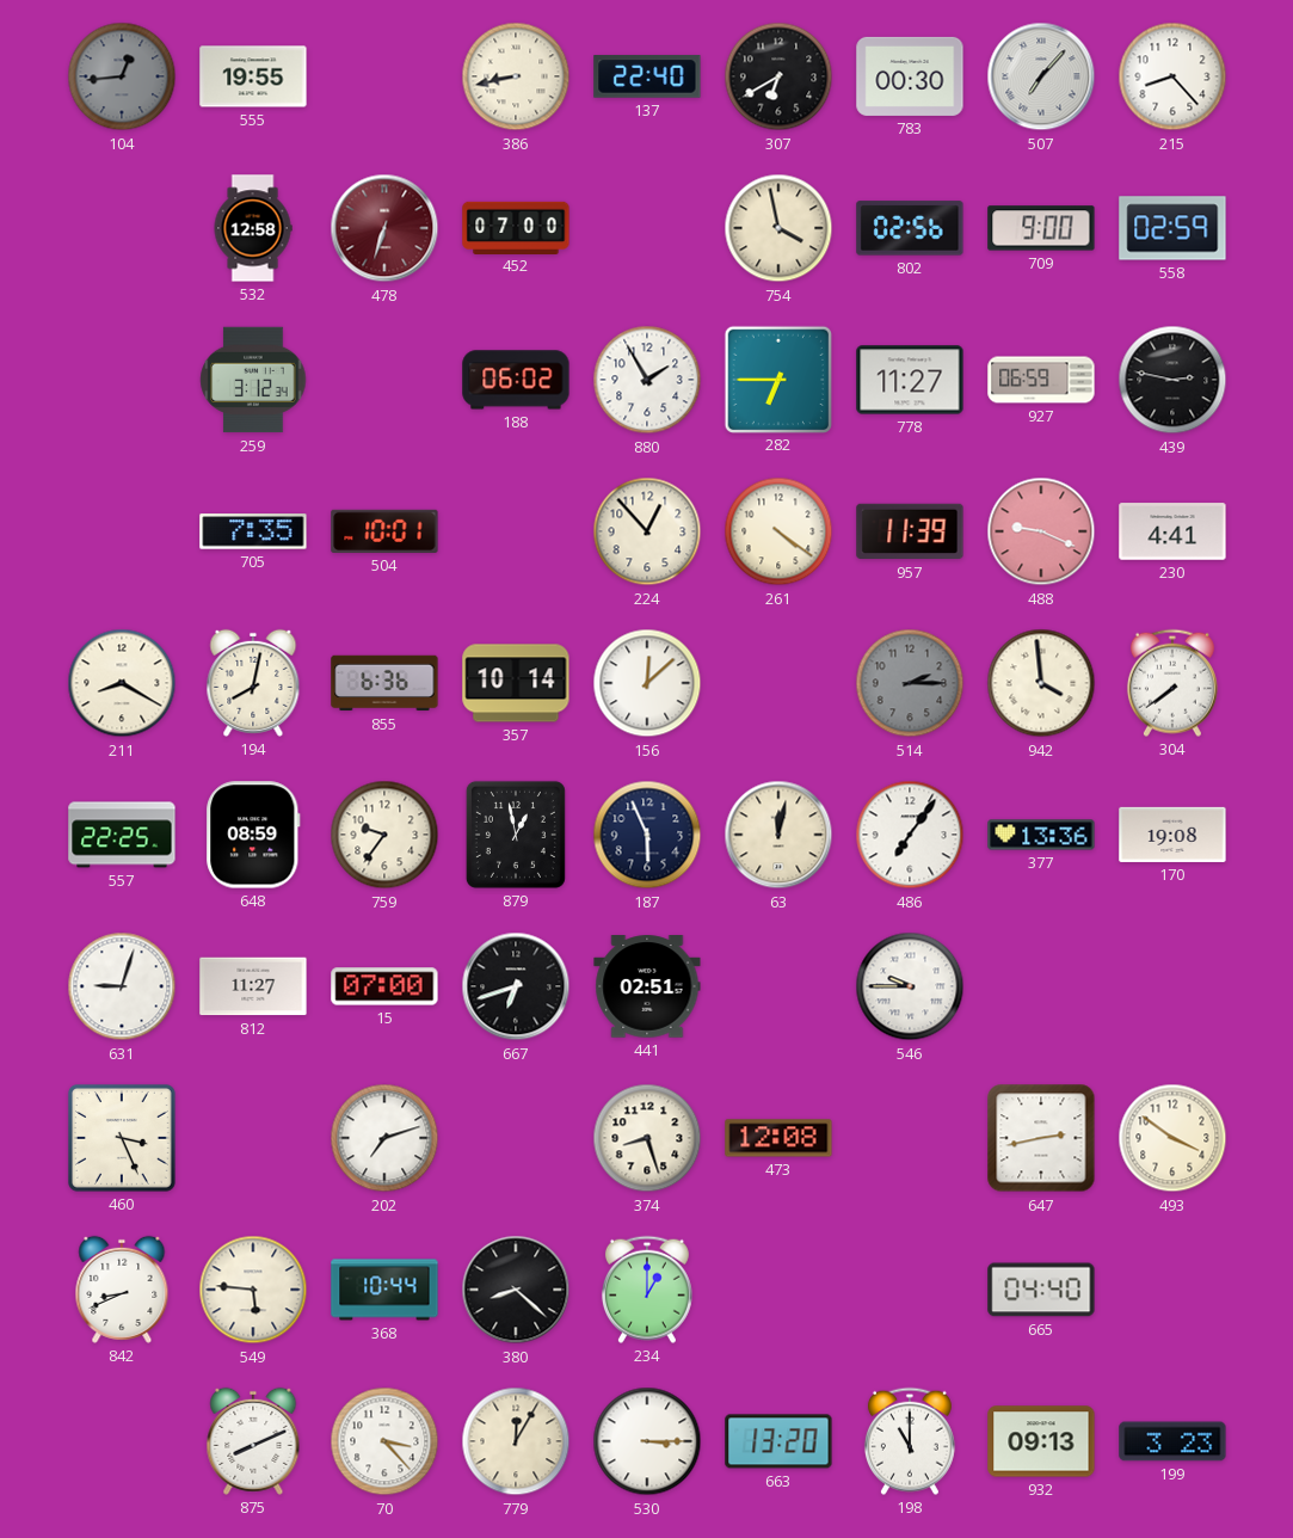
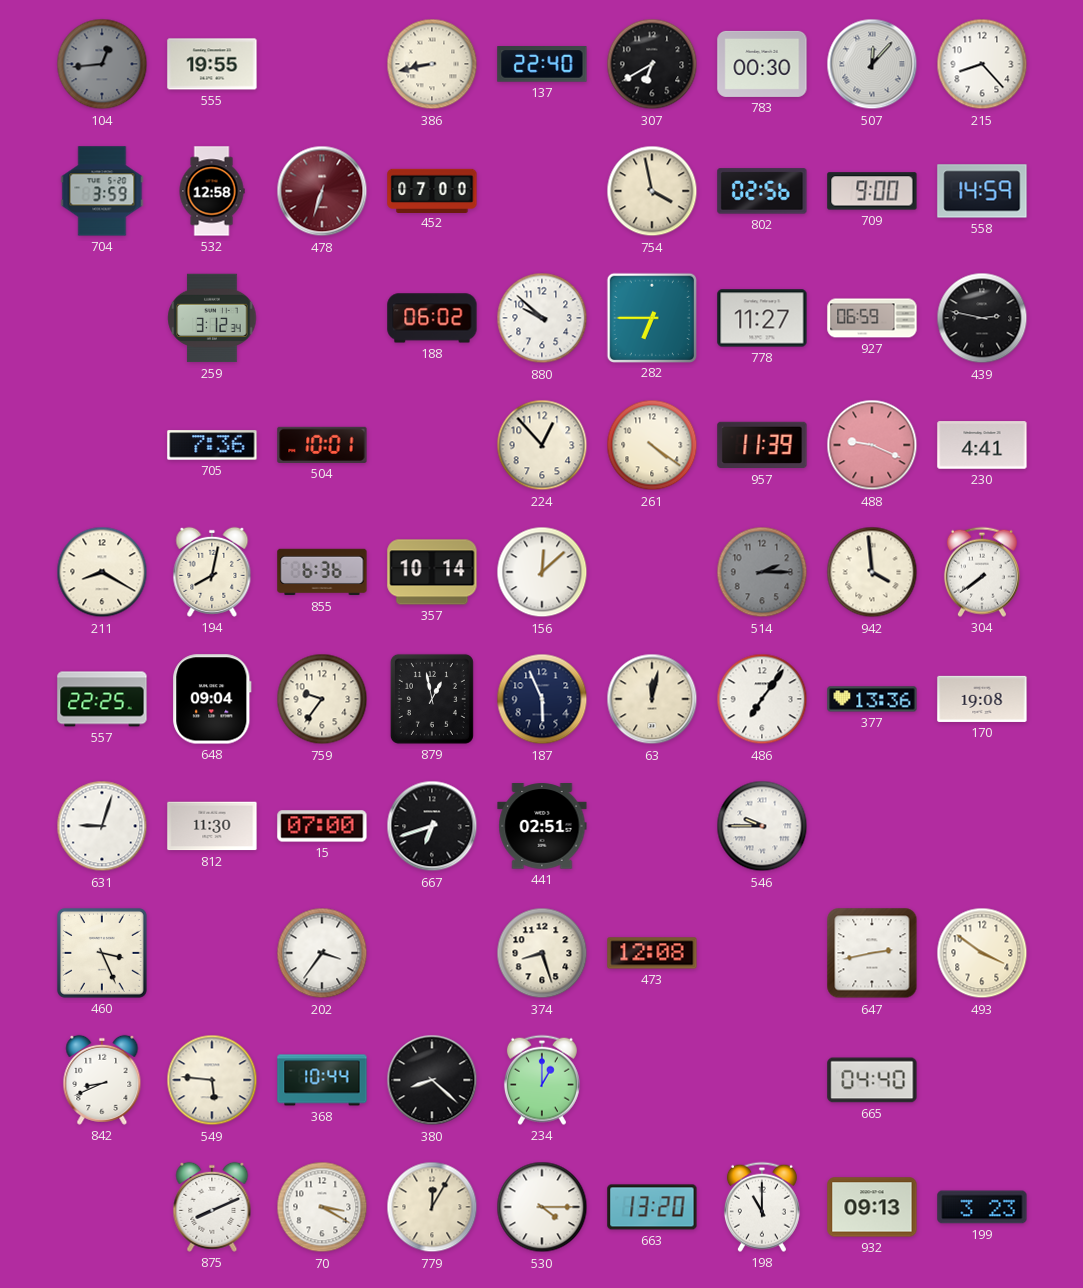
507: 7:07 -> 12:07 (872, 64)
704: none -> 3:59 (102, 191)
558: 02:59 -> 14:59 (982, 191)
880: 1:55 -> 9:52 (542, 318)
705: 7:35 -> 7:36 (212, 445)
648: 08:59 -> 09:04 (212, 699)
812: 11:27 -> 11:30 (212, 826)
202: 7:12 -> 3:36 (322, 953)
70: 3:23 -> 3:20 (322, 1207)
530: 3:15 -> 4:15 (542, 1207)
